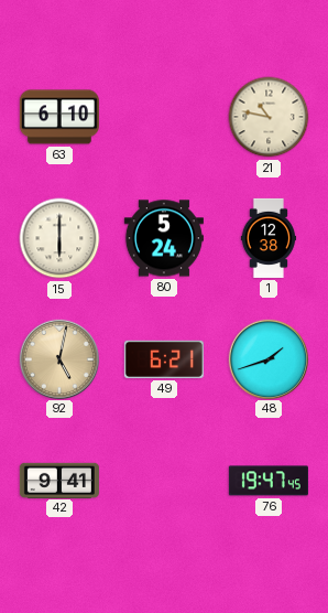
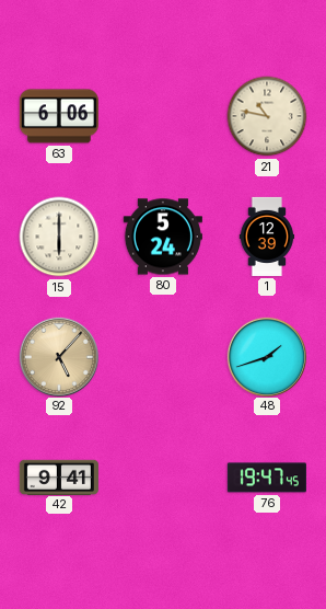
63: 6:10 -> 6:06 (59, 116)
1: 12:38 -> 12:39 (267, 237)
92: 5:02 -> 5:07 (58, 356)
49: 6:21 -> none (164, 359)
